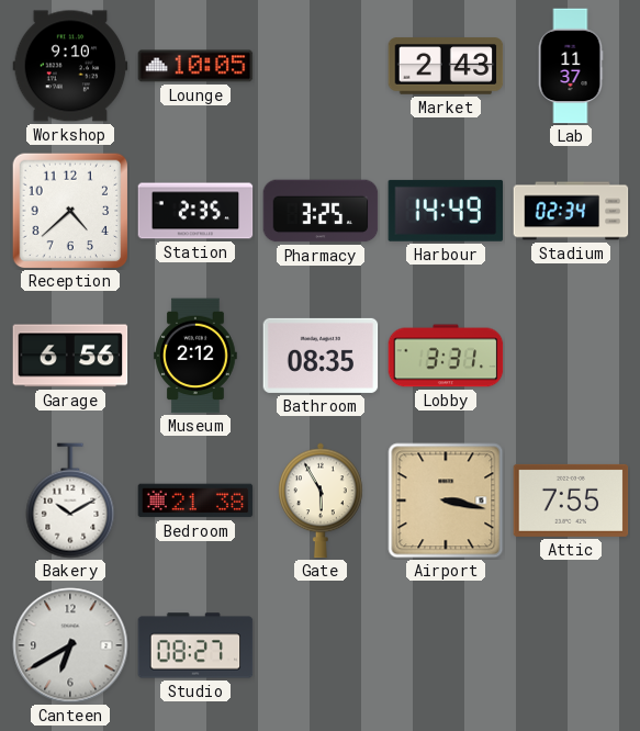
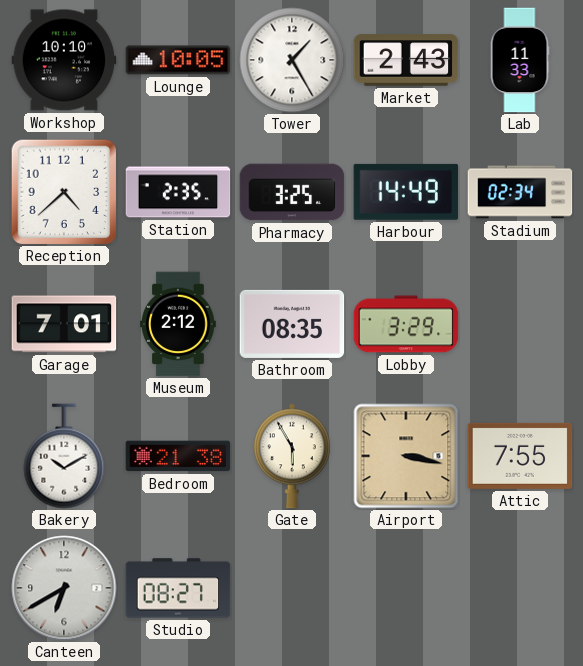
Workshop: 9:10 -> 10:10 (64, 60)
Tower: none -> 1:25 (292, 60)
Lab: 11:37 -> 11:33 (520, 60)
Garage: 6:56 -> 7:01 (64, 324)
Lobby: 3:31 -> 3:29 (406, 324)
